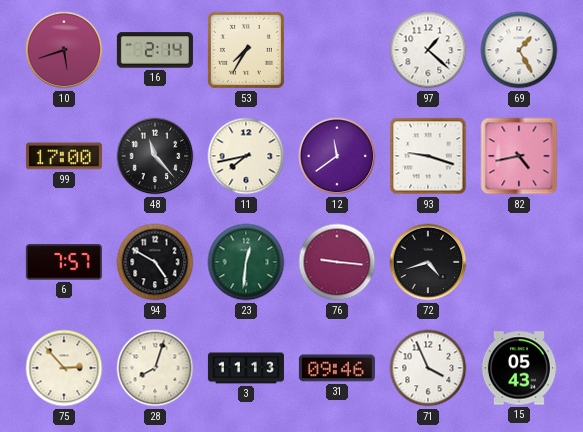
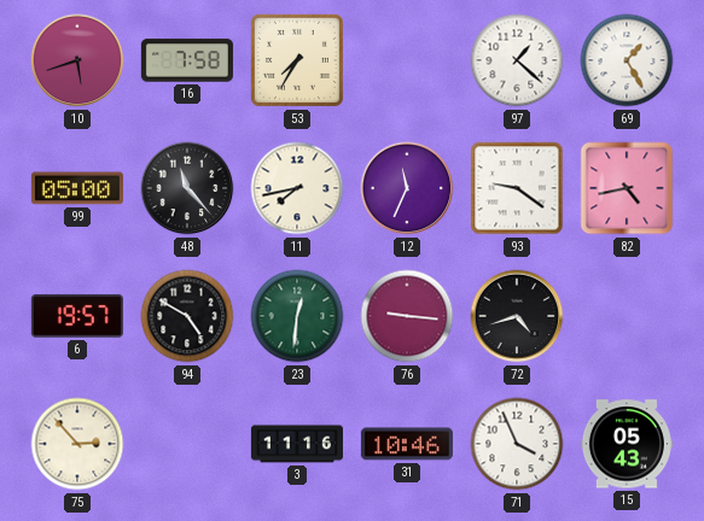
16: 2:14 -> 7:58 (187, 60)
99: 17:00 -> 05:00 (77, 188)
12: 11:39 -> 11:34 (407, 188)
93: 9:18 -> 9:21 (517, 188)
6: 7:57 -> 19:57 (77, 316)
28: 8:03 -> none (155, 368)
3: 11:13 -> 11:16 (297, 444)
31: 09:46 -> 10:46 (407, 444)
